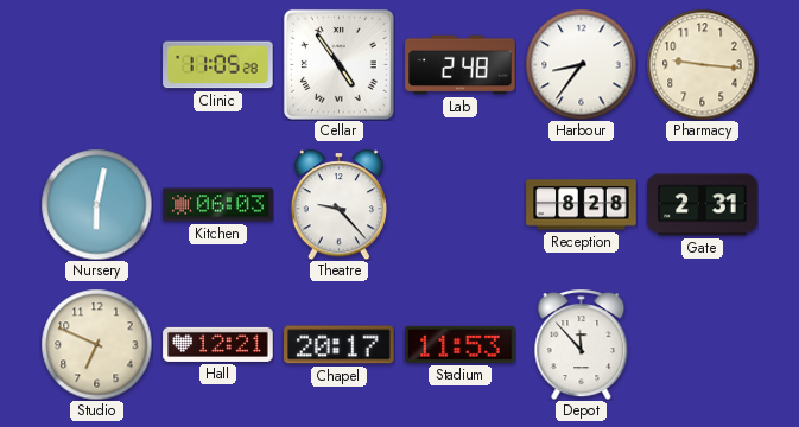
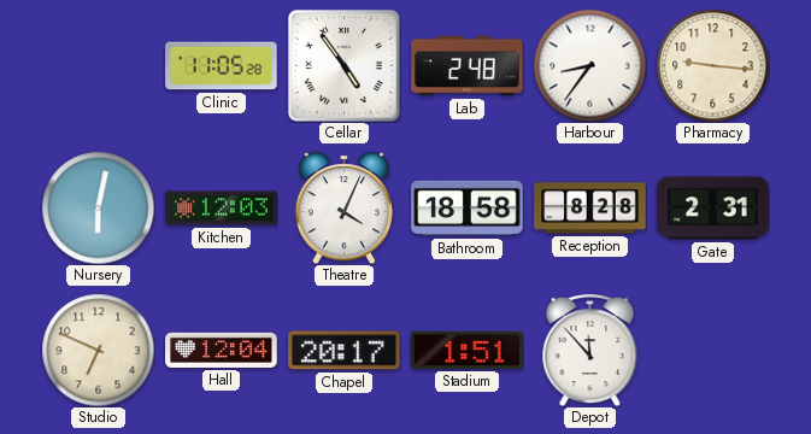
Kitchen: 06:03 -> 12:03 (222, 209)
Theatre: 9:23 -> 4:04 (343, 207)
Bathroom: none -> 18:58 (468, 209)
Hall: 12:21 -> 12:04 (222, 350)
Stadium: 11:53 -> 1:51 (468, 350)
